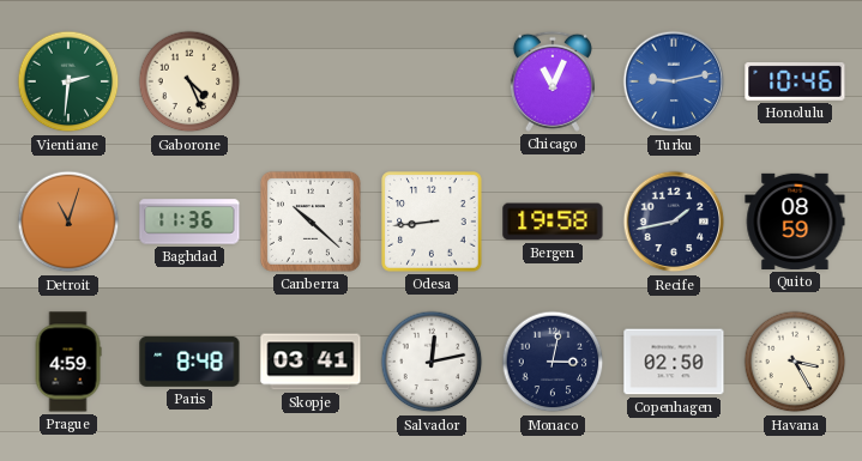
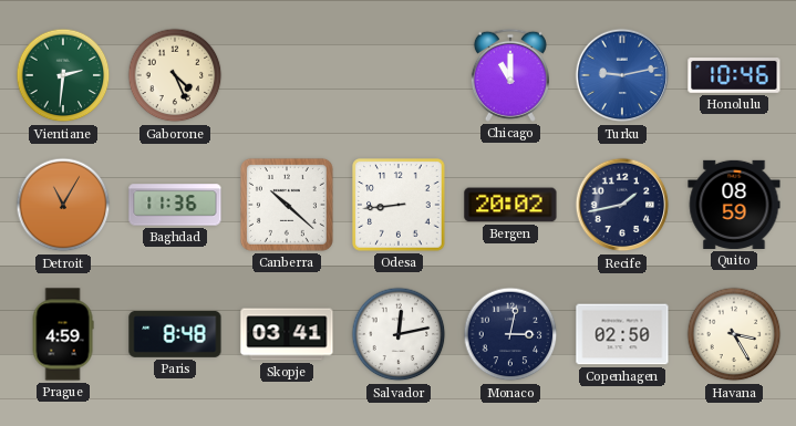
Chicago: 11:04 -> 11:00 (510, 75)
Detroit: 11:03 -> 11:05 (63, 205)
Bergen: 19:58 -> 20:02 (510, 205)
